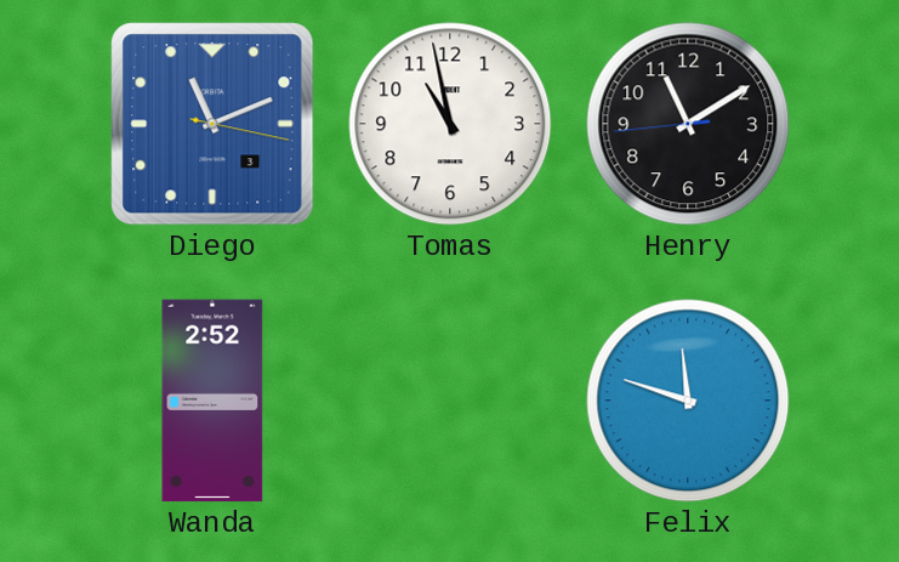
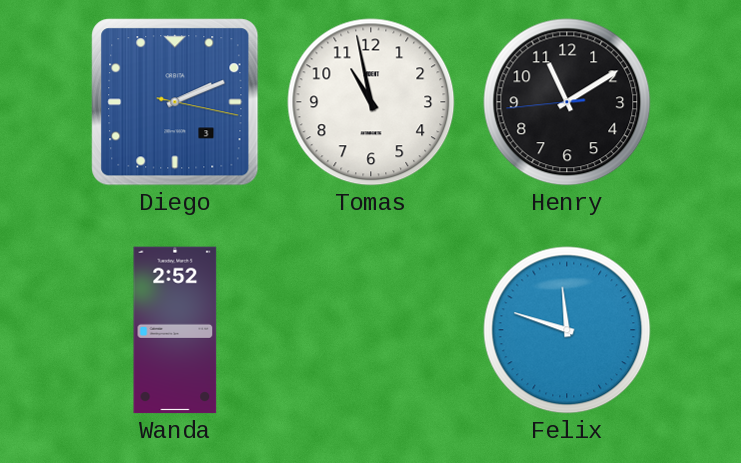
Diego: 11:11 -> 2:11 (175, 102)
